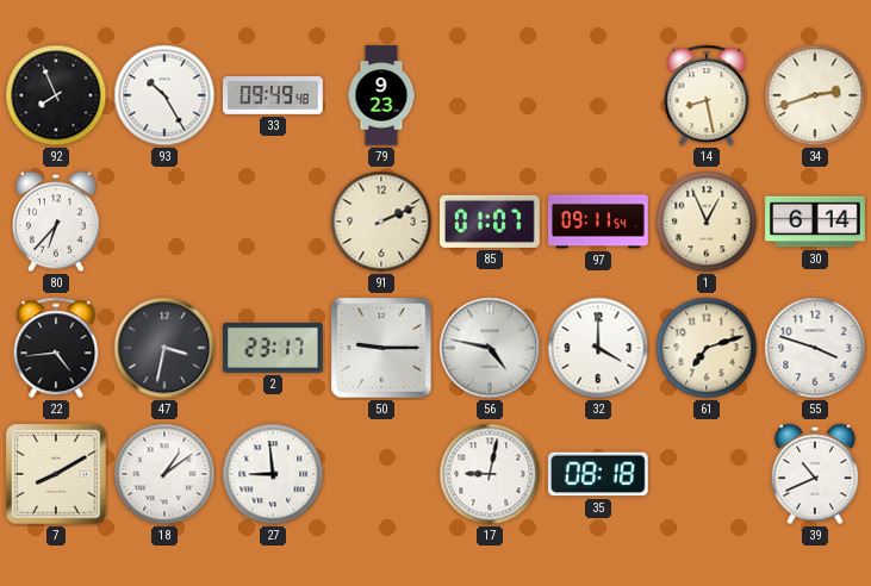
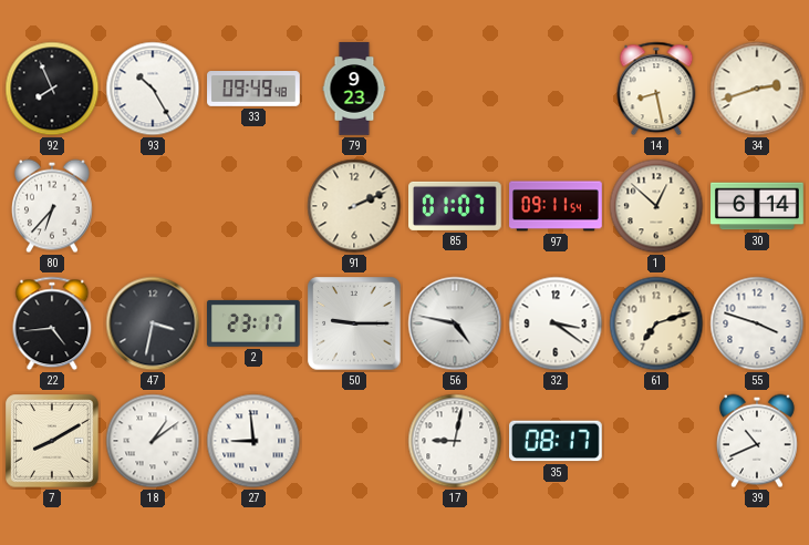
1: 12:56 -> 12:52 (656, 206)
32: 4:00 -> 3:21 (556, 323)
35: 08:18 -> 08:17 (557, 441)
